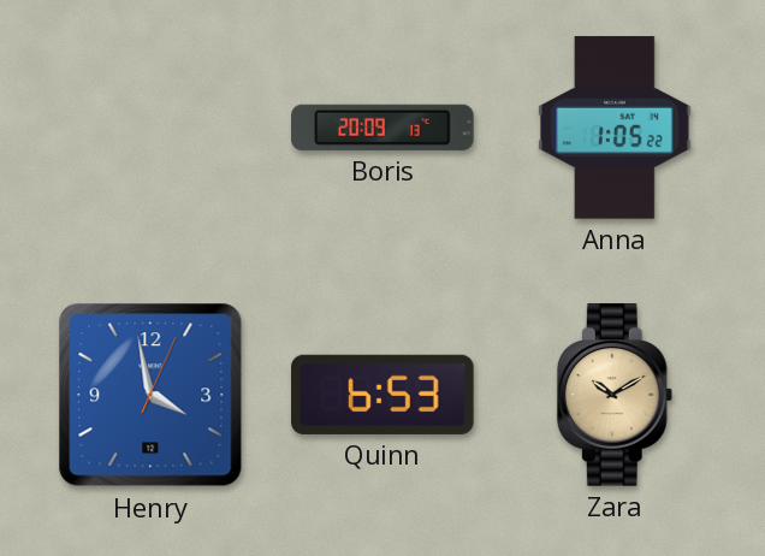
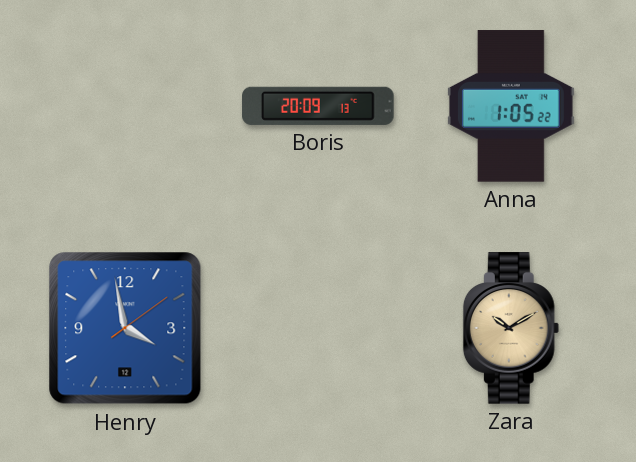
Henry: 3:58:04 -> 3:58:09 (125, 328)
Quinn: 6:53 -> none (382, 395)
